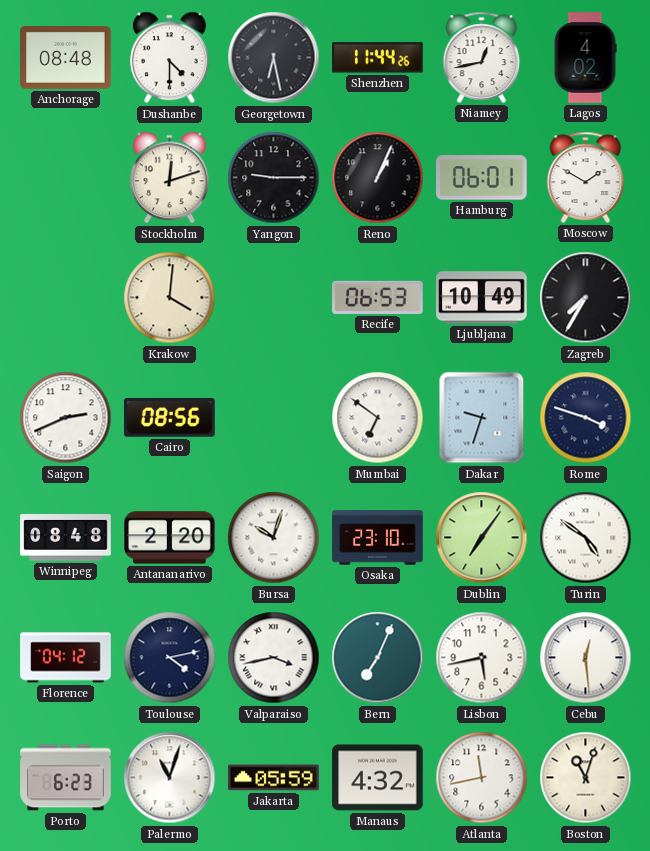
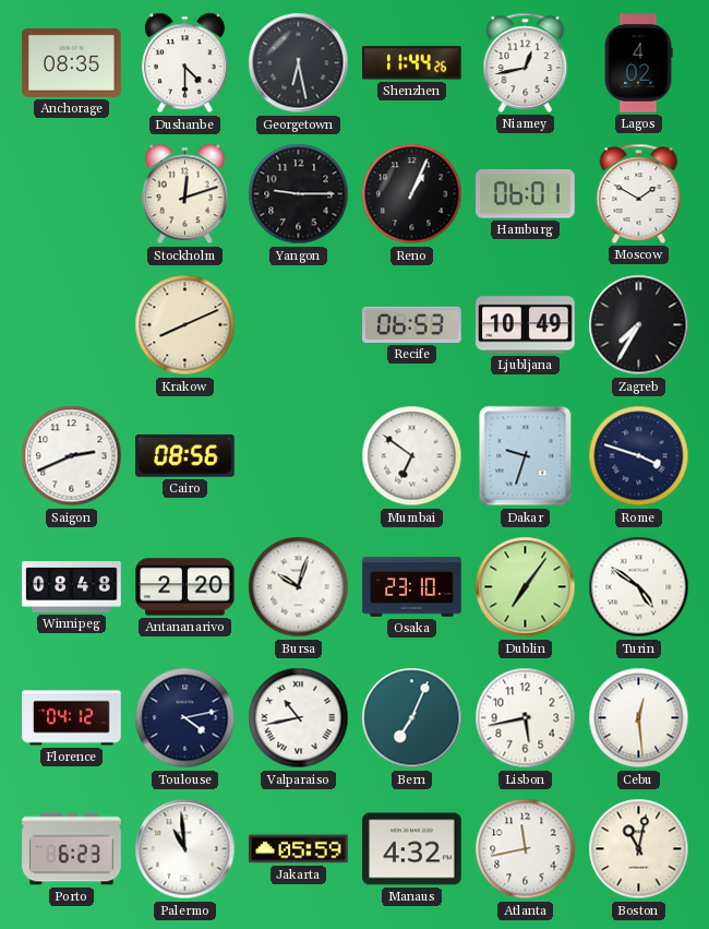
Anchorage: 08:48 -> 08:35 (72, 62)
Krakow: 4:01 -> 8:11 (185, 325)
Valparaiso: 3:43 -> 10:43 (299, 718)
Palermo: 11:03 -> 10:59 (185, 849)
Boston: 11:03 -> 11:02 (639, 849)
